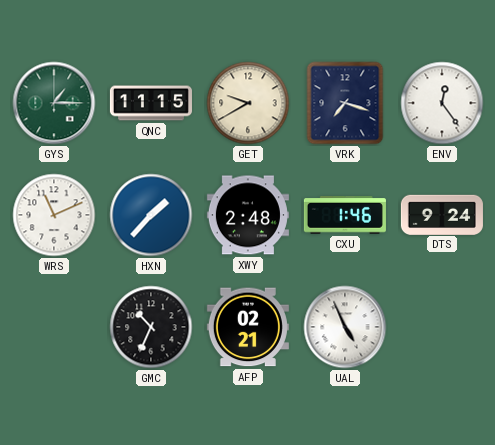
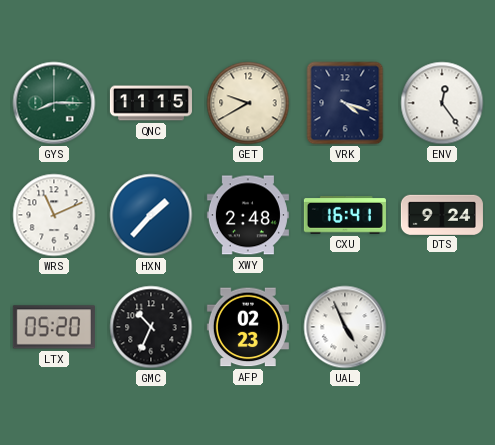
GYS: 1:15 -> 8:15 (54, 103)
VRK: 7:18 -> 4:18 (345, 103)
CXU: 1:46 -> 16:41 (345, 215)
LTX: none -> 05:20 (54, 327)
AFP: 02:21 -> 02:23 (248, 327)
